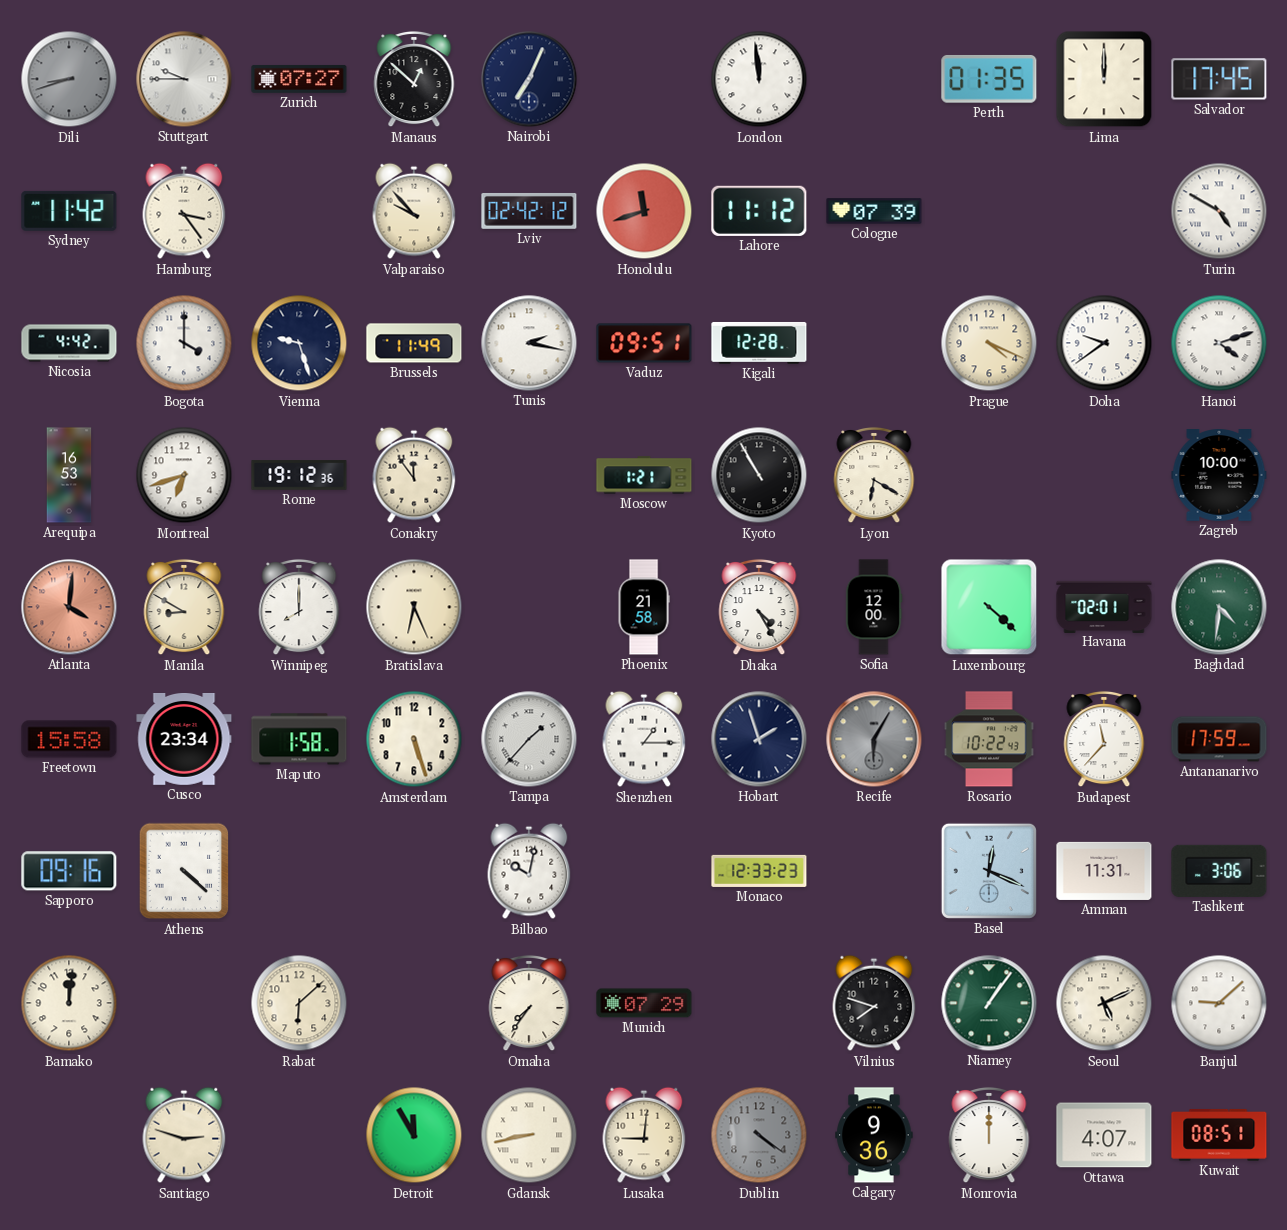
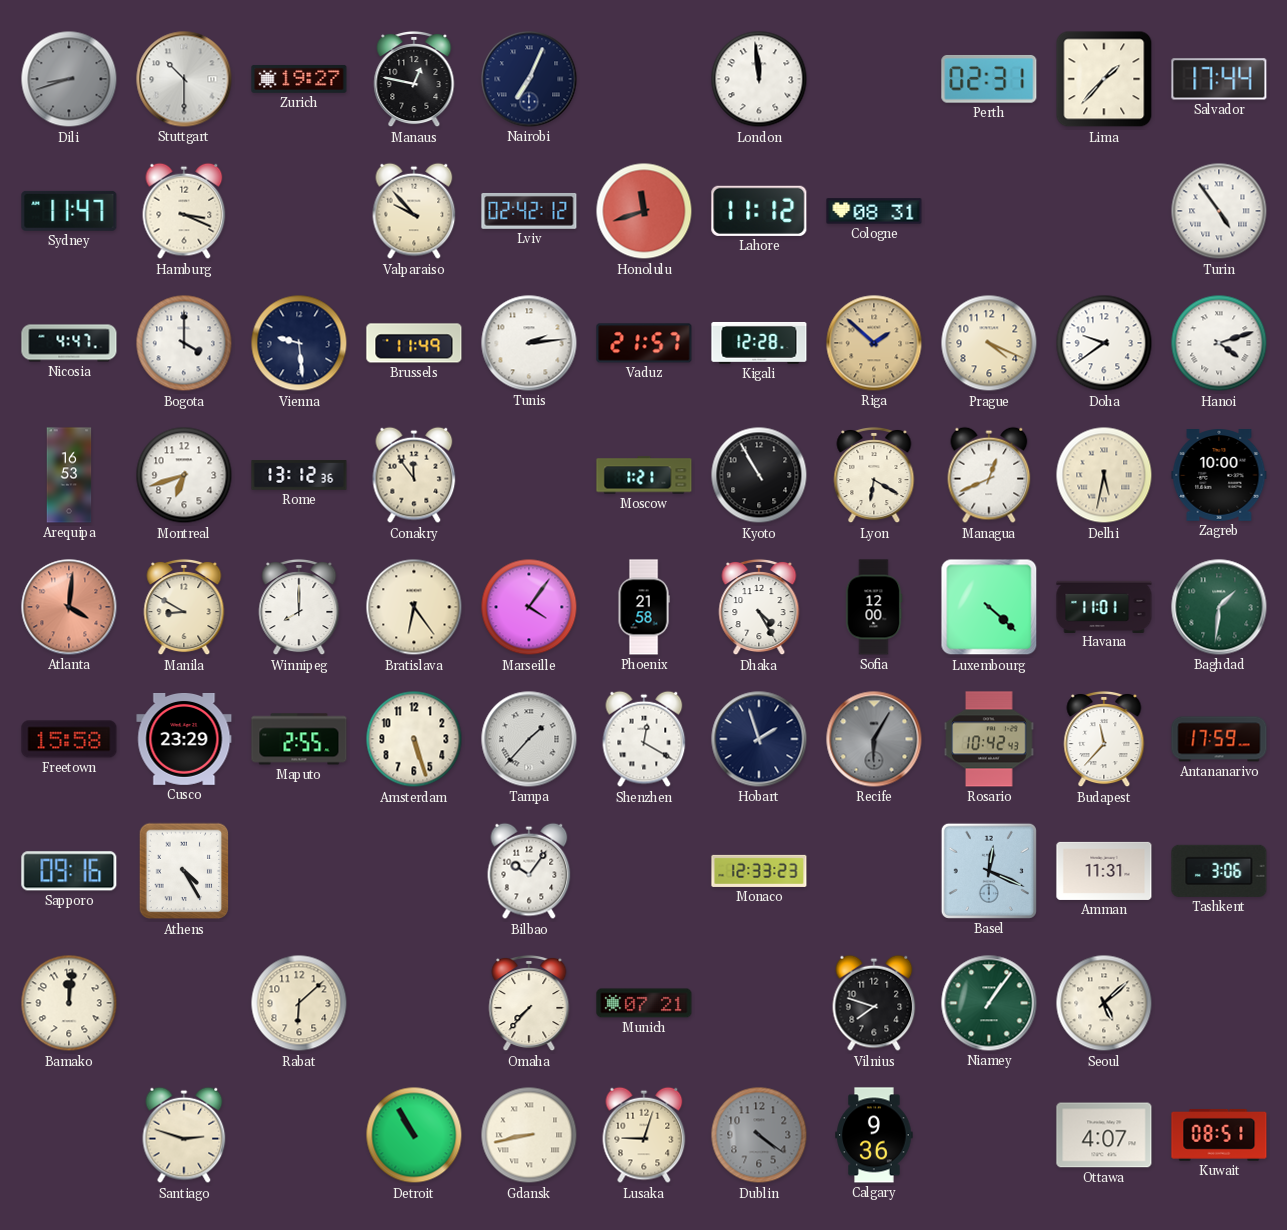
Stuttgart: 9:45 -> 10:30 (184, 79)
Zurich: 07:27 -> 19:27 (299, 79)
Manaus: 12:52 -> 12:47 (414, 79)
Perth: 01:35 -> 02:31 (989, 79)
Lima: 12:00 -> 1:37 (1104, 79)
Salvador: 17:45 -> 17:44 (1219, 79)
Sydney: 11:42 -> 11:47 (69, 211)
Hamburg: 3:24 -> 3:19 (184, 211)
Cologne: 07:39 -> 08:31 (874, 211)
Turin: 4:50 -> 4:54 (1219, 211)
Nicosia: 4:42 -> 4:47 (69, 343)
Vienna: 9:27 -> 9:29 (299, 343)
Tunis: 2:17 -> 2:14 (529, 343)
Vaduz: 09:51 -> 21:57 (644, 343)
Riga: none -> 1:52 (874, 343)
Rome: 19:12 -> 13:12 (299, 475)
Managua: none -> 12:41 (989, 475)
Delhi: none -> 5:32 (1104, 475)
Bratislava: 6:26 -> 6:24 (414, 607)
Marseille: none -> 4:06 (529, 607)
Havana: 02:01 -> 11:01 (1104, 606)
Baghdad: 4:31 -> 1:31 (1219, 607)
Cusco: 23:34 -> 23:29 (184, 740)
Maputo: 1:58 -> 2:55 (299, 739)
Shenzhen: 1:15 -> 12:20 (644, 739)
Rosario: 10:22 -> 10:42 (989, 739)
Athens: 4:22 -> 4:25 (184, 871)
Bilbao: 10:02 -> 10:06 (529, 871)
Omaha: 7:36 -> 7:37 (529, 1003)
Munich: 07:29 -> 07:21 (644, 1003)
Seoul: 5:11 -> 5:08 (1104, 1003)
Banjul: 9:08 -> none (1219, 1003)
Detroit: 11:55 -> 10:55 (414, 1135)
Lusaka: 9:01 -> 9:03 (644, 1135)
Monrovia: 12:00 -> none (989, 1135)
